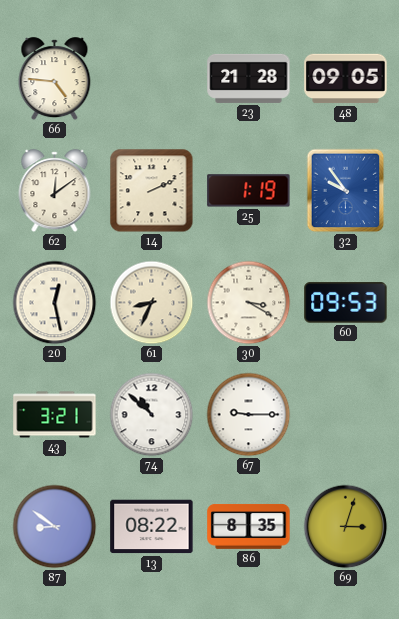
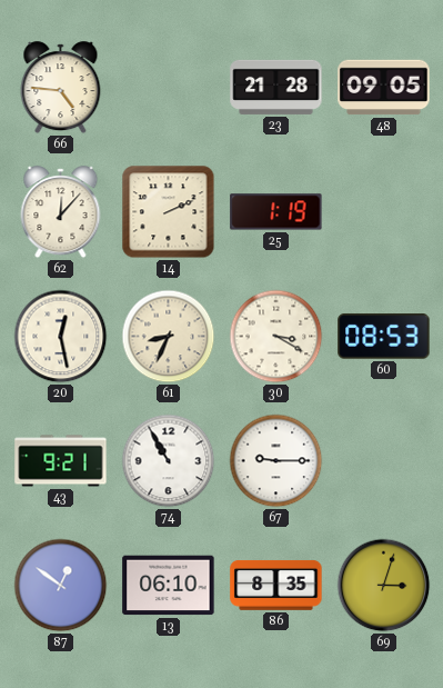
62: 12:09 -> 12:07 (61, 212)
32: 9:54 -> none (346, 191)
60: 09:53 -> 08:53 (384, 337)
43: 3:21 -> 9:21 (61, 461)
74: 10:52 -> 10:55 (169, 461)
87: 8:51 -> 12:51 (61, 586)
13: 08:22 -> 06:10 (169, 586)
